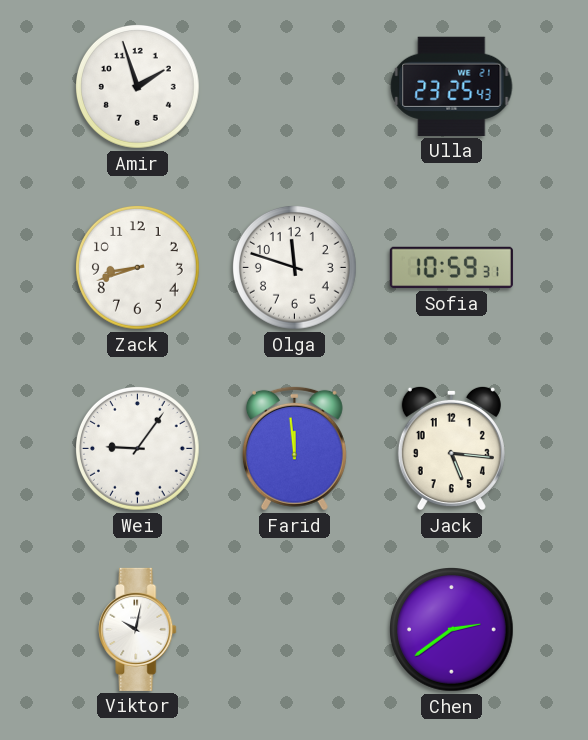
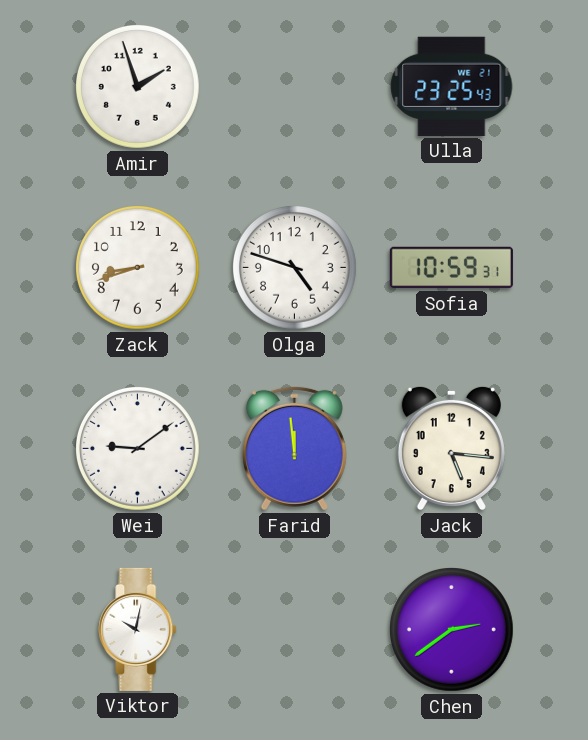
Olga: 11:48 -> 4:48 (295, 268)
Wei: 9:06 -> 9:09 (138, 449)
